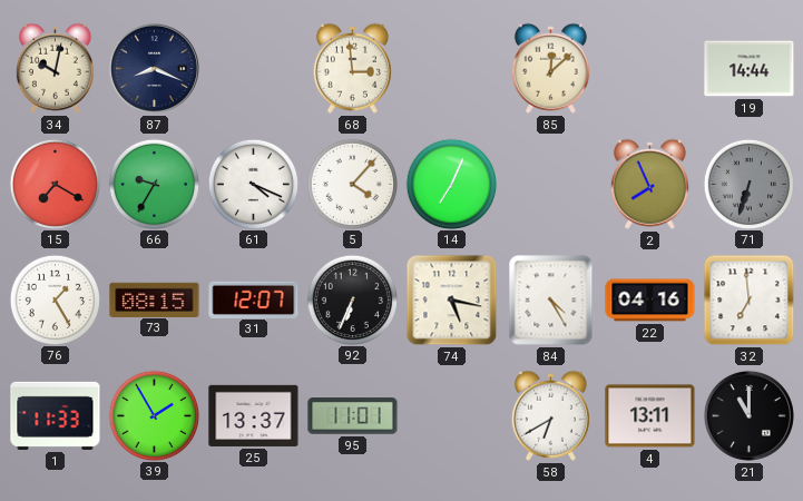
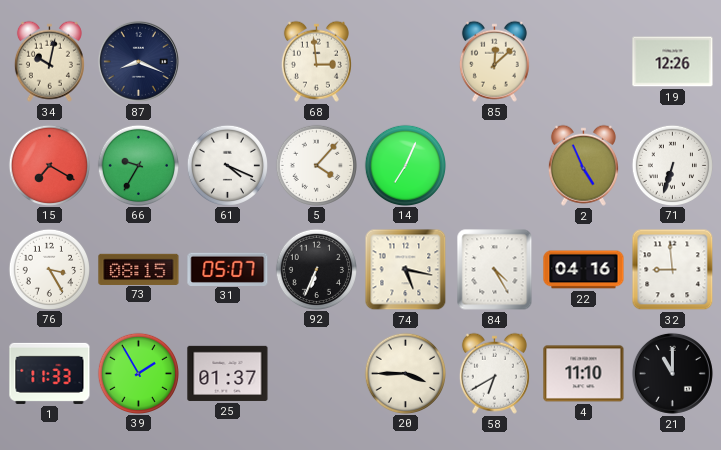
19: 14:44 -> 12:26 (673, 62)
2: 7:56 -> 4:56 (583, 165)
71 dial: grey -> white (672, 165)
76: 1:25 -> 3:25 (49, 269)
31: 12:07 -> 05:07 (228, 269)
32: 6:59 -> 8:59 (673, 270)
25: 13:37 -> 01:37 (228, 373)
95: 11:01 -> none (353, 416)
20: none -> 3:45 (405, 373)
4: 13:11 -> 11:10 (584, 374)
